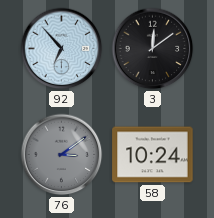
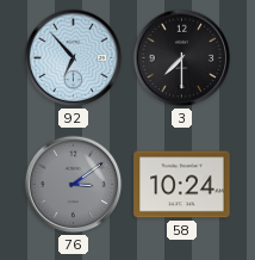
3: 12:09 -> 7:30 (182, 58)
